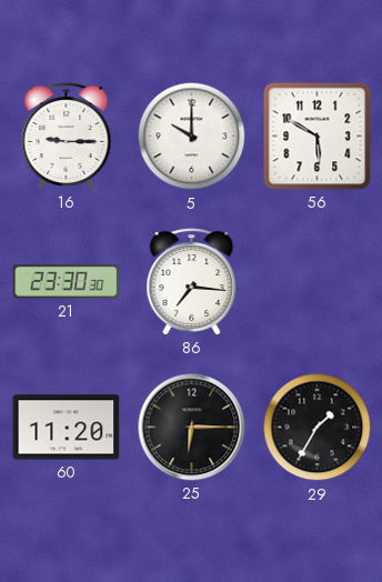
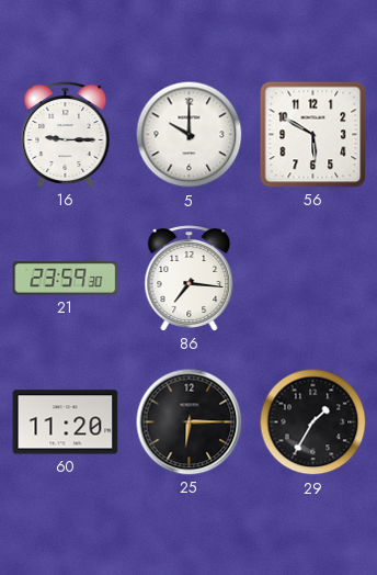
21: 23:30 -> 23:59 (66, 279)
